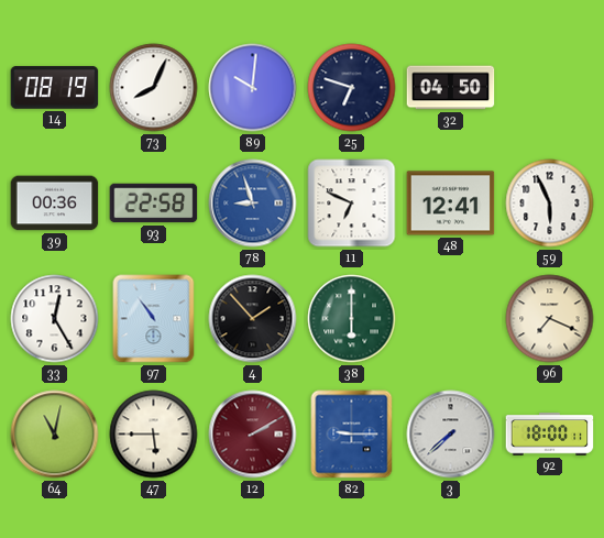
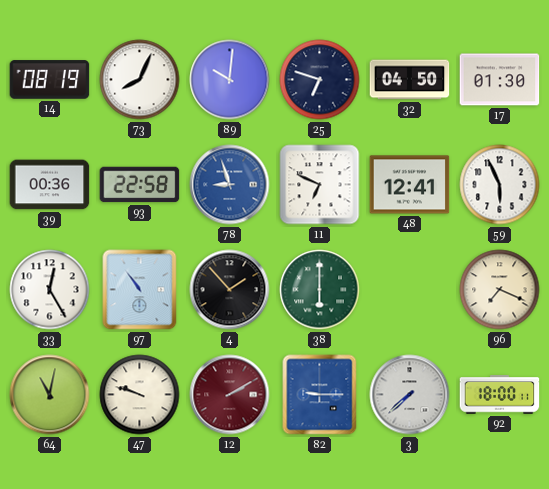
17: none -> 01:30 (500, 80)
47: 5:45 -> 9:48 (140, 395)
